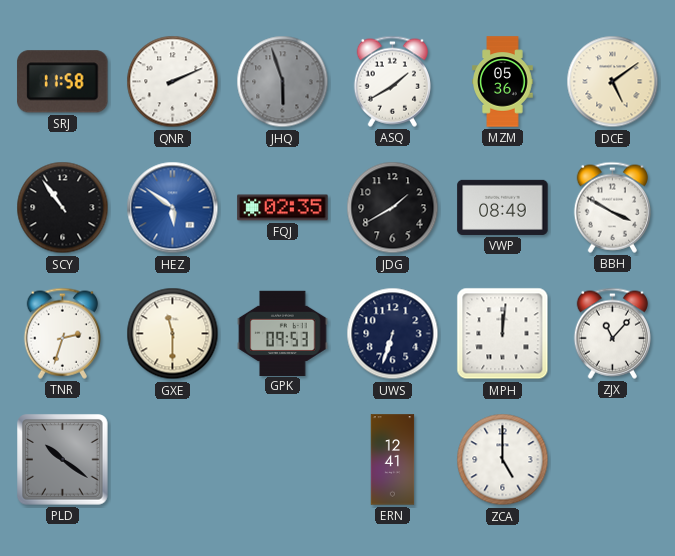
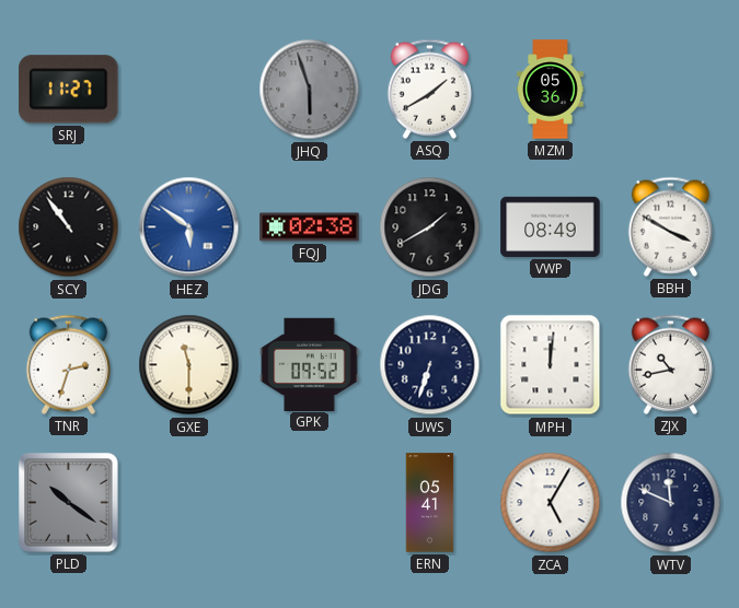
SRJ: 11:58 -> 11:27 (69, 90)
QNR: 2:11 -> none (173, 82)
DCE: 5:09 -> none (613, 82)
FQJ: 02:35 -> 02:38 (310, 227)
GPK: 09:53 -> 09:52 (310, 364)
ZJX: 11:07 -> 10:43 (670, 364)
ERN: 12:41 -> 05:41 (430, 503)
ZCA: 5:00 -> 5:05 (551, 503)
WTV: none -> 11:49 (671, 503)
